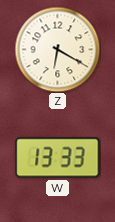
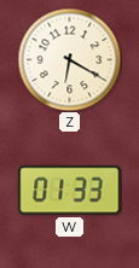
W: 13:33 -> 01:33 (70, 191)
